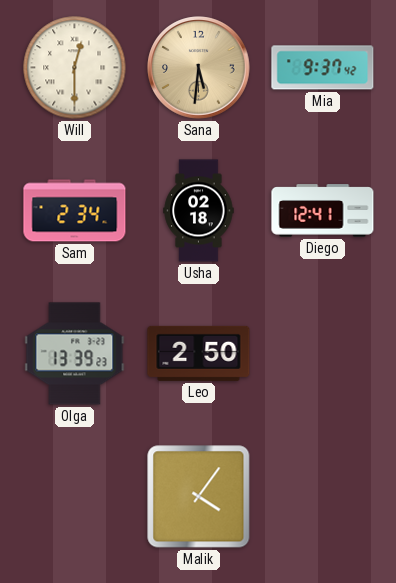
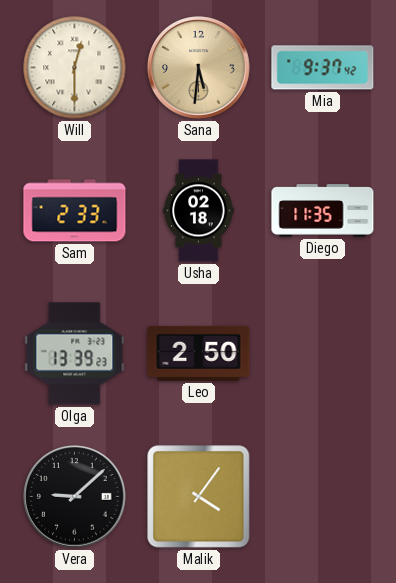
Sam: 2:34 -> 2:33 (75, 211)
Diego: 12:41 -> 11:35 (323, 211)
Vera: none -> 9:08 (75, 497)
